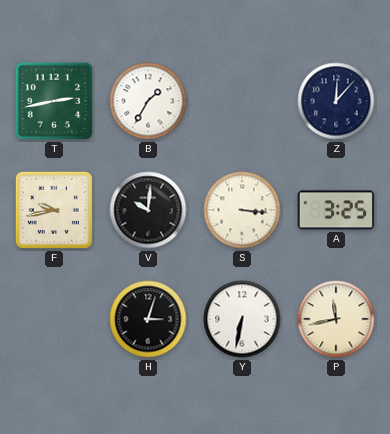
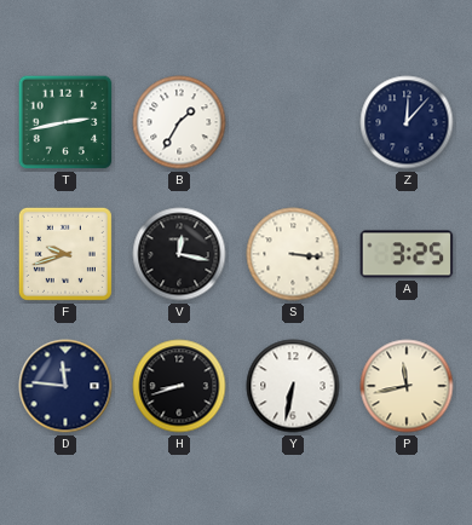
F: 9:43 -> 9:42 (65, 254)
V: 10:01 -> 12:17 (179, 254)
D: none -> 11:46 (65, 386)
H: 3:03 -> 8:42 (179, 386)
